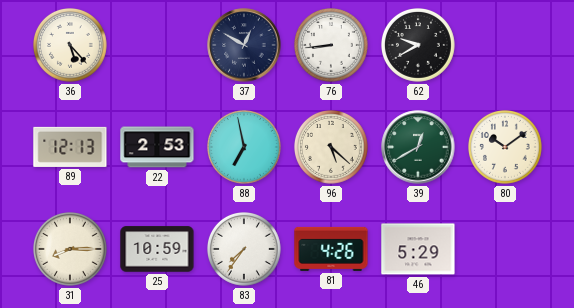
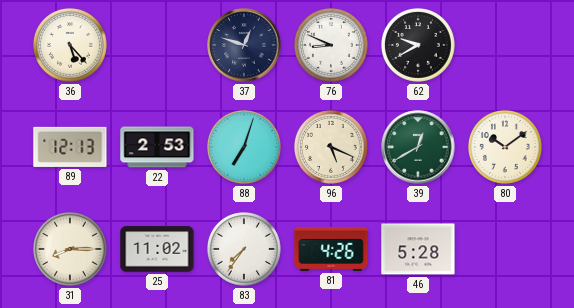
37: 12:50 -> 12:48 (244, 45)
76: 8:44 -> 8:49 (332, 46)
88: 6:58 -> 7:03 (245, 148)
96: 5:22 -> 5:19 (332, 148)
25: 10:59 -> 11:02 (157, 249)
46: 5:29 -> 5:28 (418, 249)
